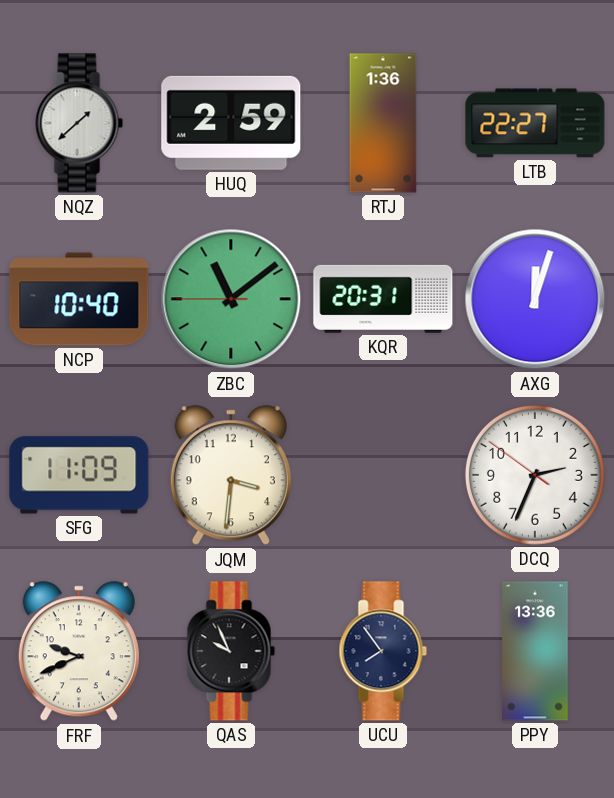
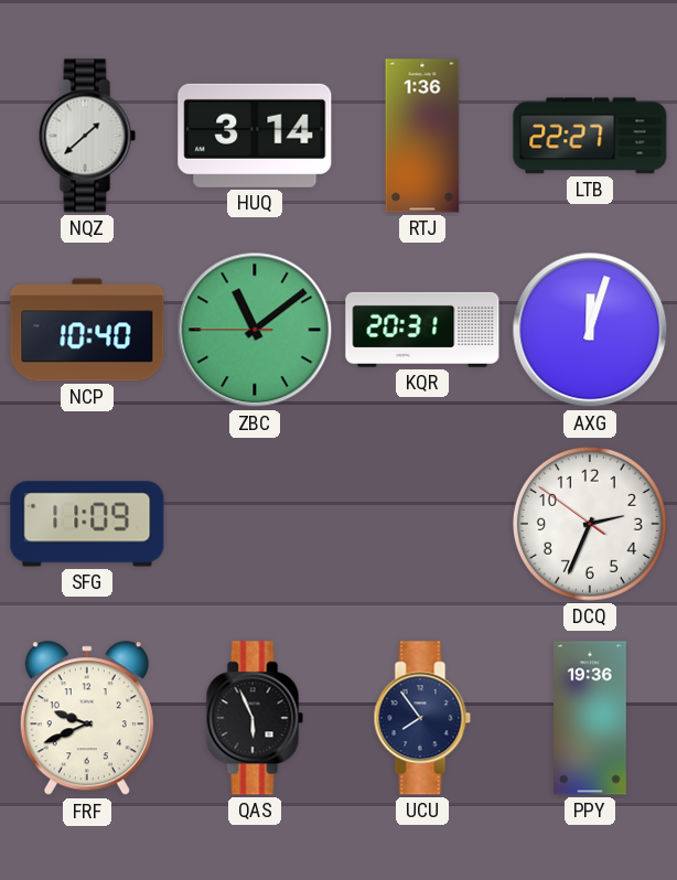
HUQ: 2:59 -> 3:14 (255, 136)
JQM: 3:31 -> none (231, 476)
QAS: 9:56 -> 5:56 (255, 718)
PPY: 13:36 -> 19:36 (590, 718)
